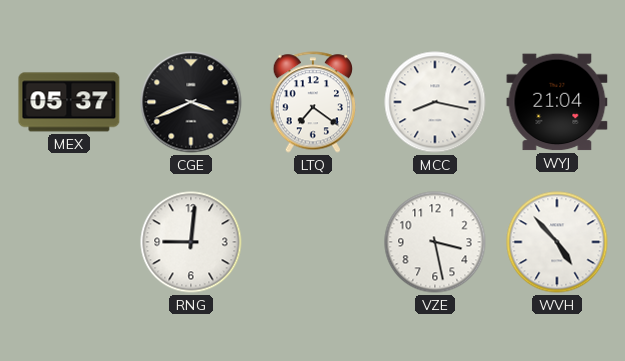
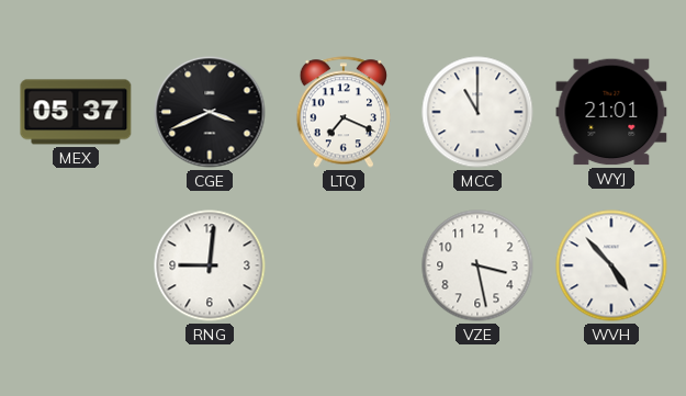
LTQ: 7:21 -> 7:19 (344, 112)
MCC: 8:17 -> 11:00 (477, 112)
WYJ: 21:04 -> 21:01 (611, 112)
